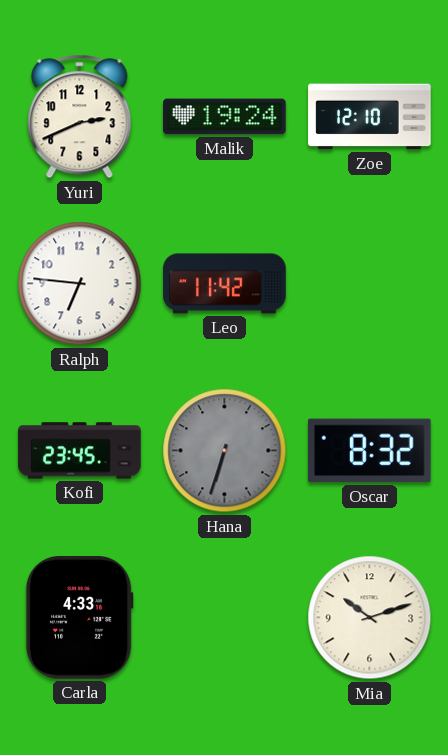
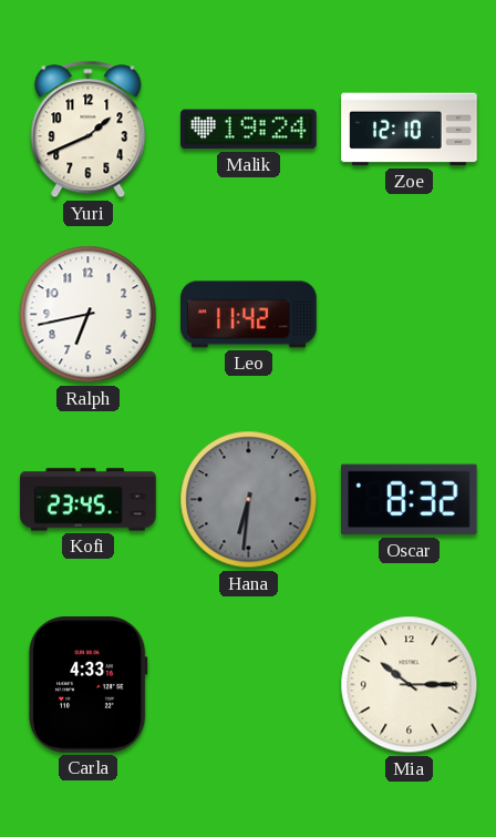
Yuri: 2:41 -> 1:41 (89, 130)
Ralph: 6:46 -> 6:43 (89, 315)
Hana: 6:33 -> 6:31 (249, 500)
Mia: 10:12 -> 10:15 (410, 685)
